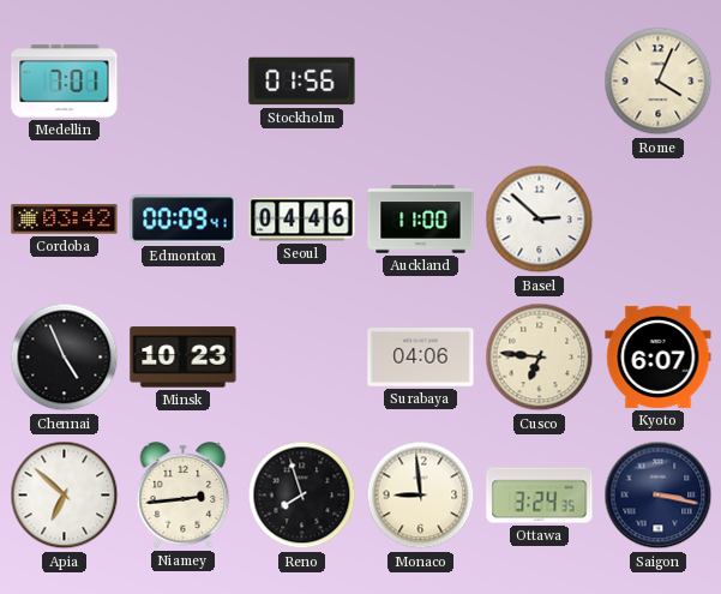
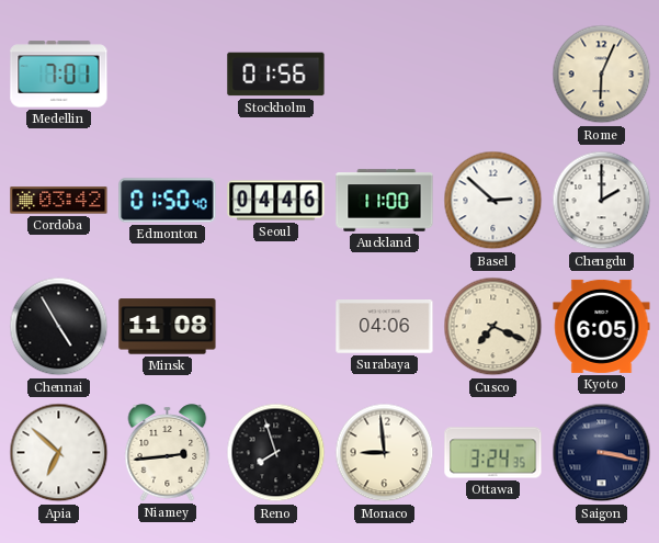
Rome: 4:04 -> 6:04 (602, 75)
Edmonton: 00:09 -> 01:50 (168, 201)
Chengdu: none -> 2:00 (602, 201)
Chennai: 4:56 -> 4:55 (59, 327)
Minsk: 10:23 -> 11:08 (168, 327)
Cusco: 6:46 -> 7:19 (493, 327)
Kyoto: 6:07 -> 6:05 (602, 326)
